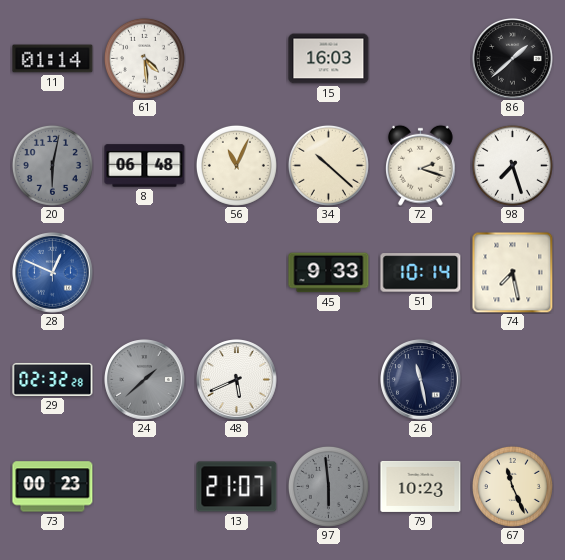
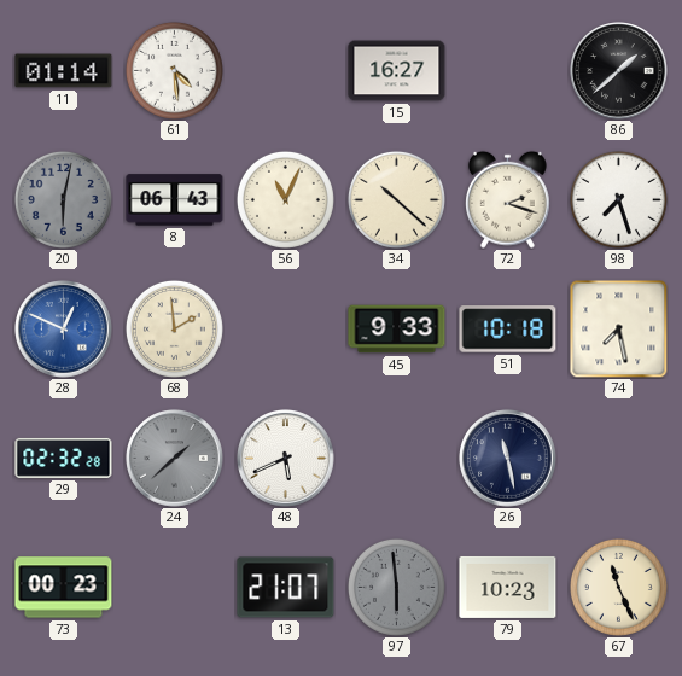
15: 16:03 -> 16:27 (397, 71)
8: 06:48 -> 06:43 (175, 200)
68: none -> 1:59 (174, 328)
51: 10:14 -> 10:18 (508, 330)
